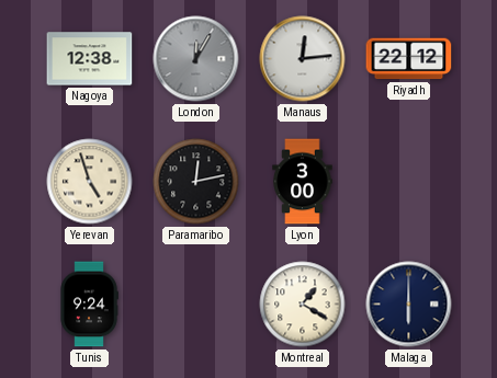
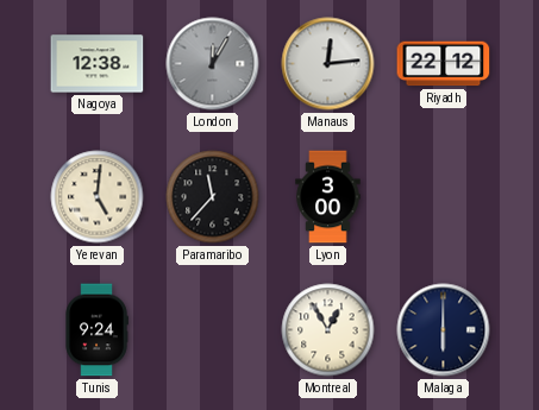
Yerevan: 4:57 -> 5:01 (98, 197)
Paramaribo: 12:13 -> 11:37 (213, 197)
Montreal: 1:20 -> 12:55 (328, 330)
